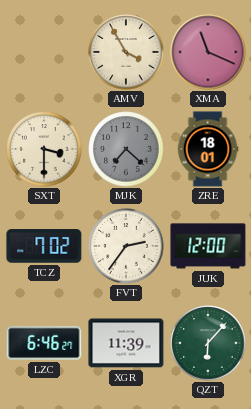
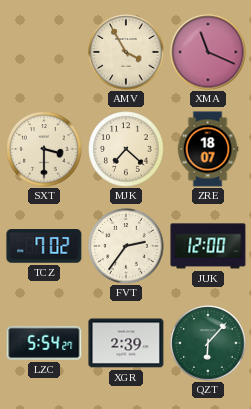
MJK dial: grey -> cream (126, 149)
ZRE: 18:01 -> 18:07 (208, 149)
LZC: 6:46 -> 5:54 (44, 343)
XGR: 11:39 -> 2:39 (126, 343)
